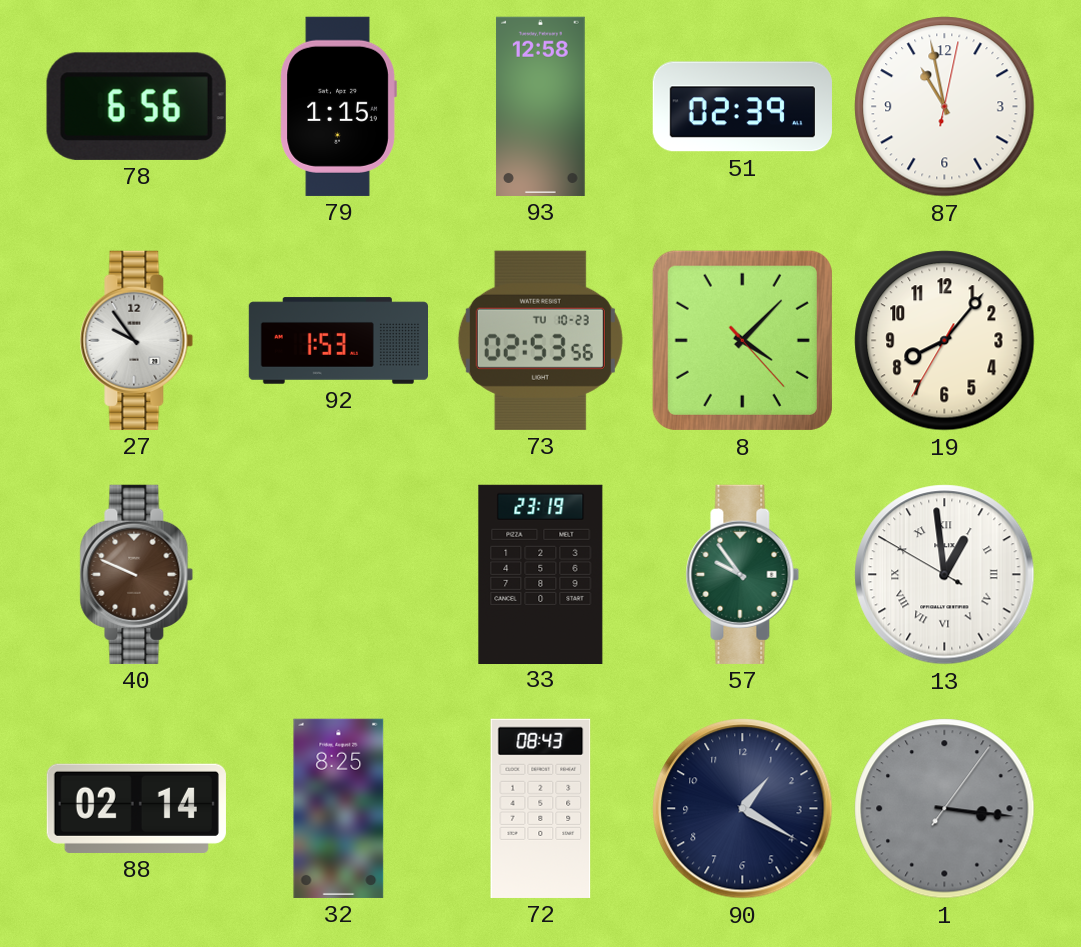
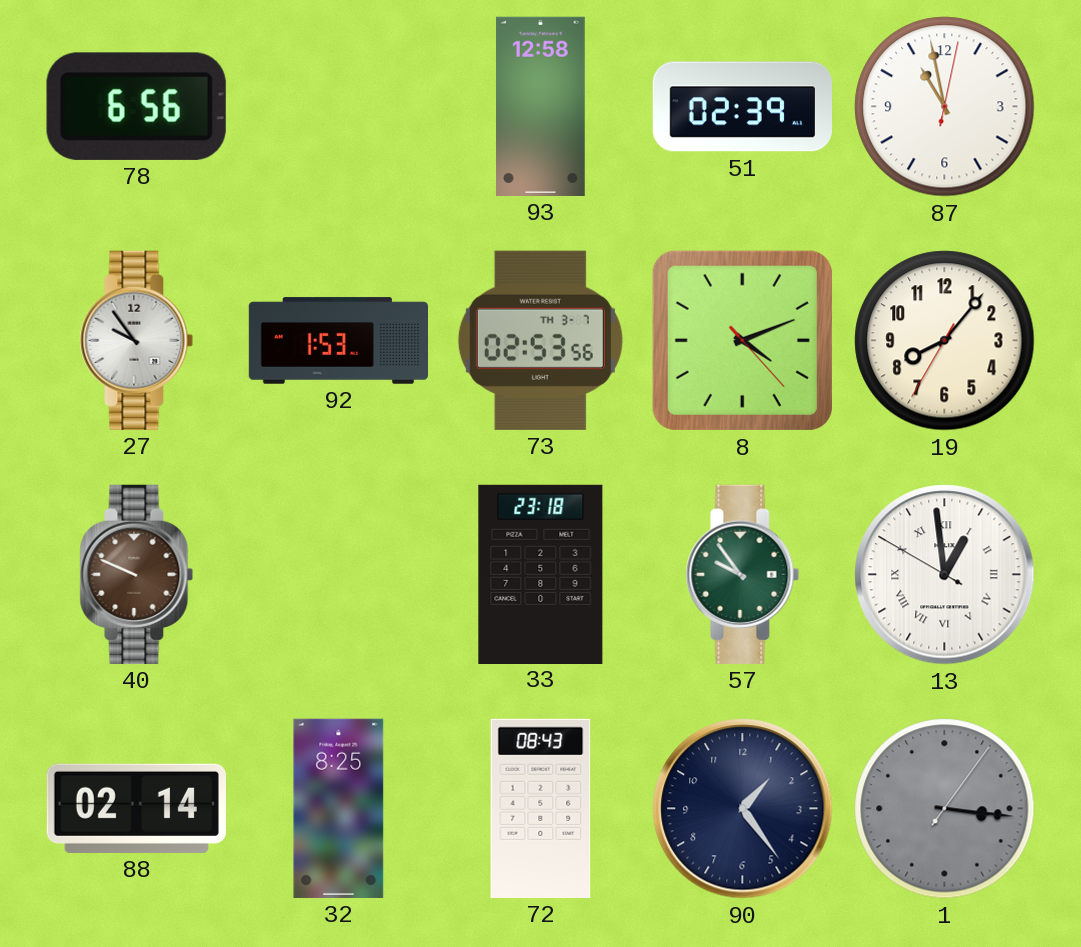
79: 1:15 -> none (338, 106)
73 date: TU 10-23 -> TH 3-7 (540, 340)
8: 4:07 -> 4:11 (742, 340)
33: 23:19 -> 23:18 (541, 574)
90: 1:20 -> 1:24 (743, 809)
